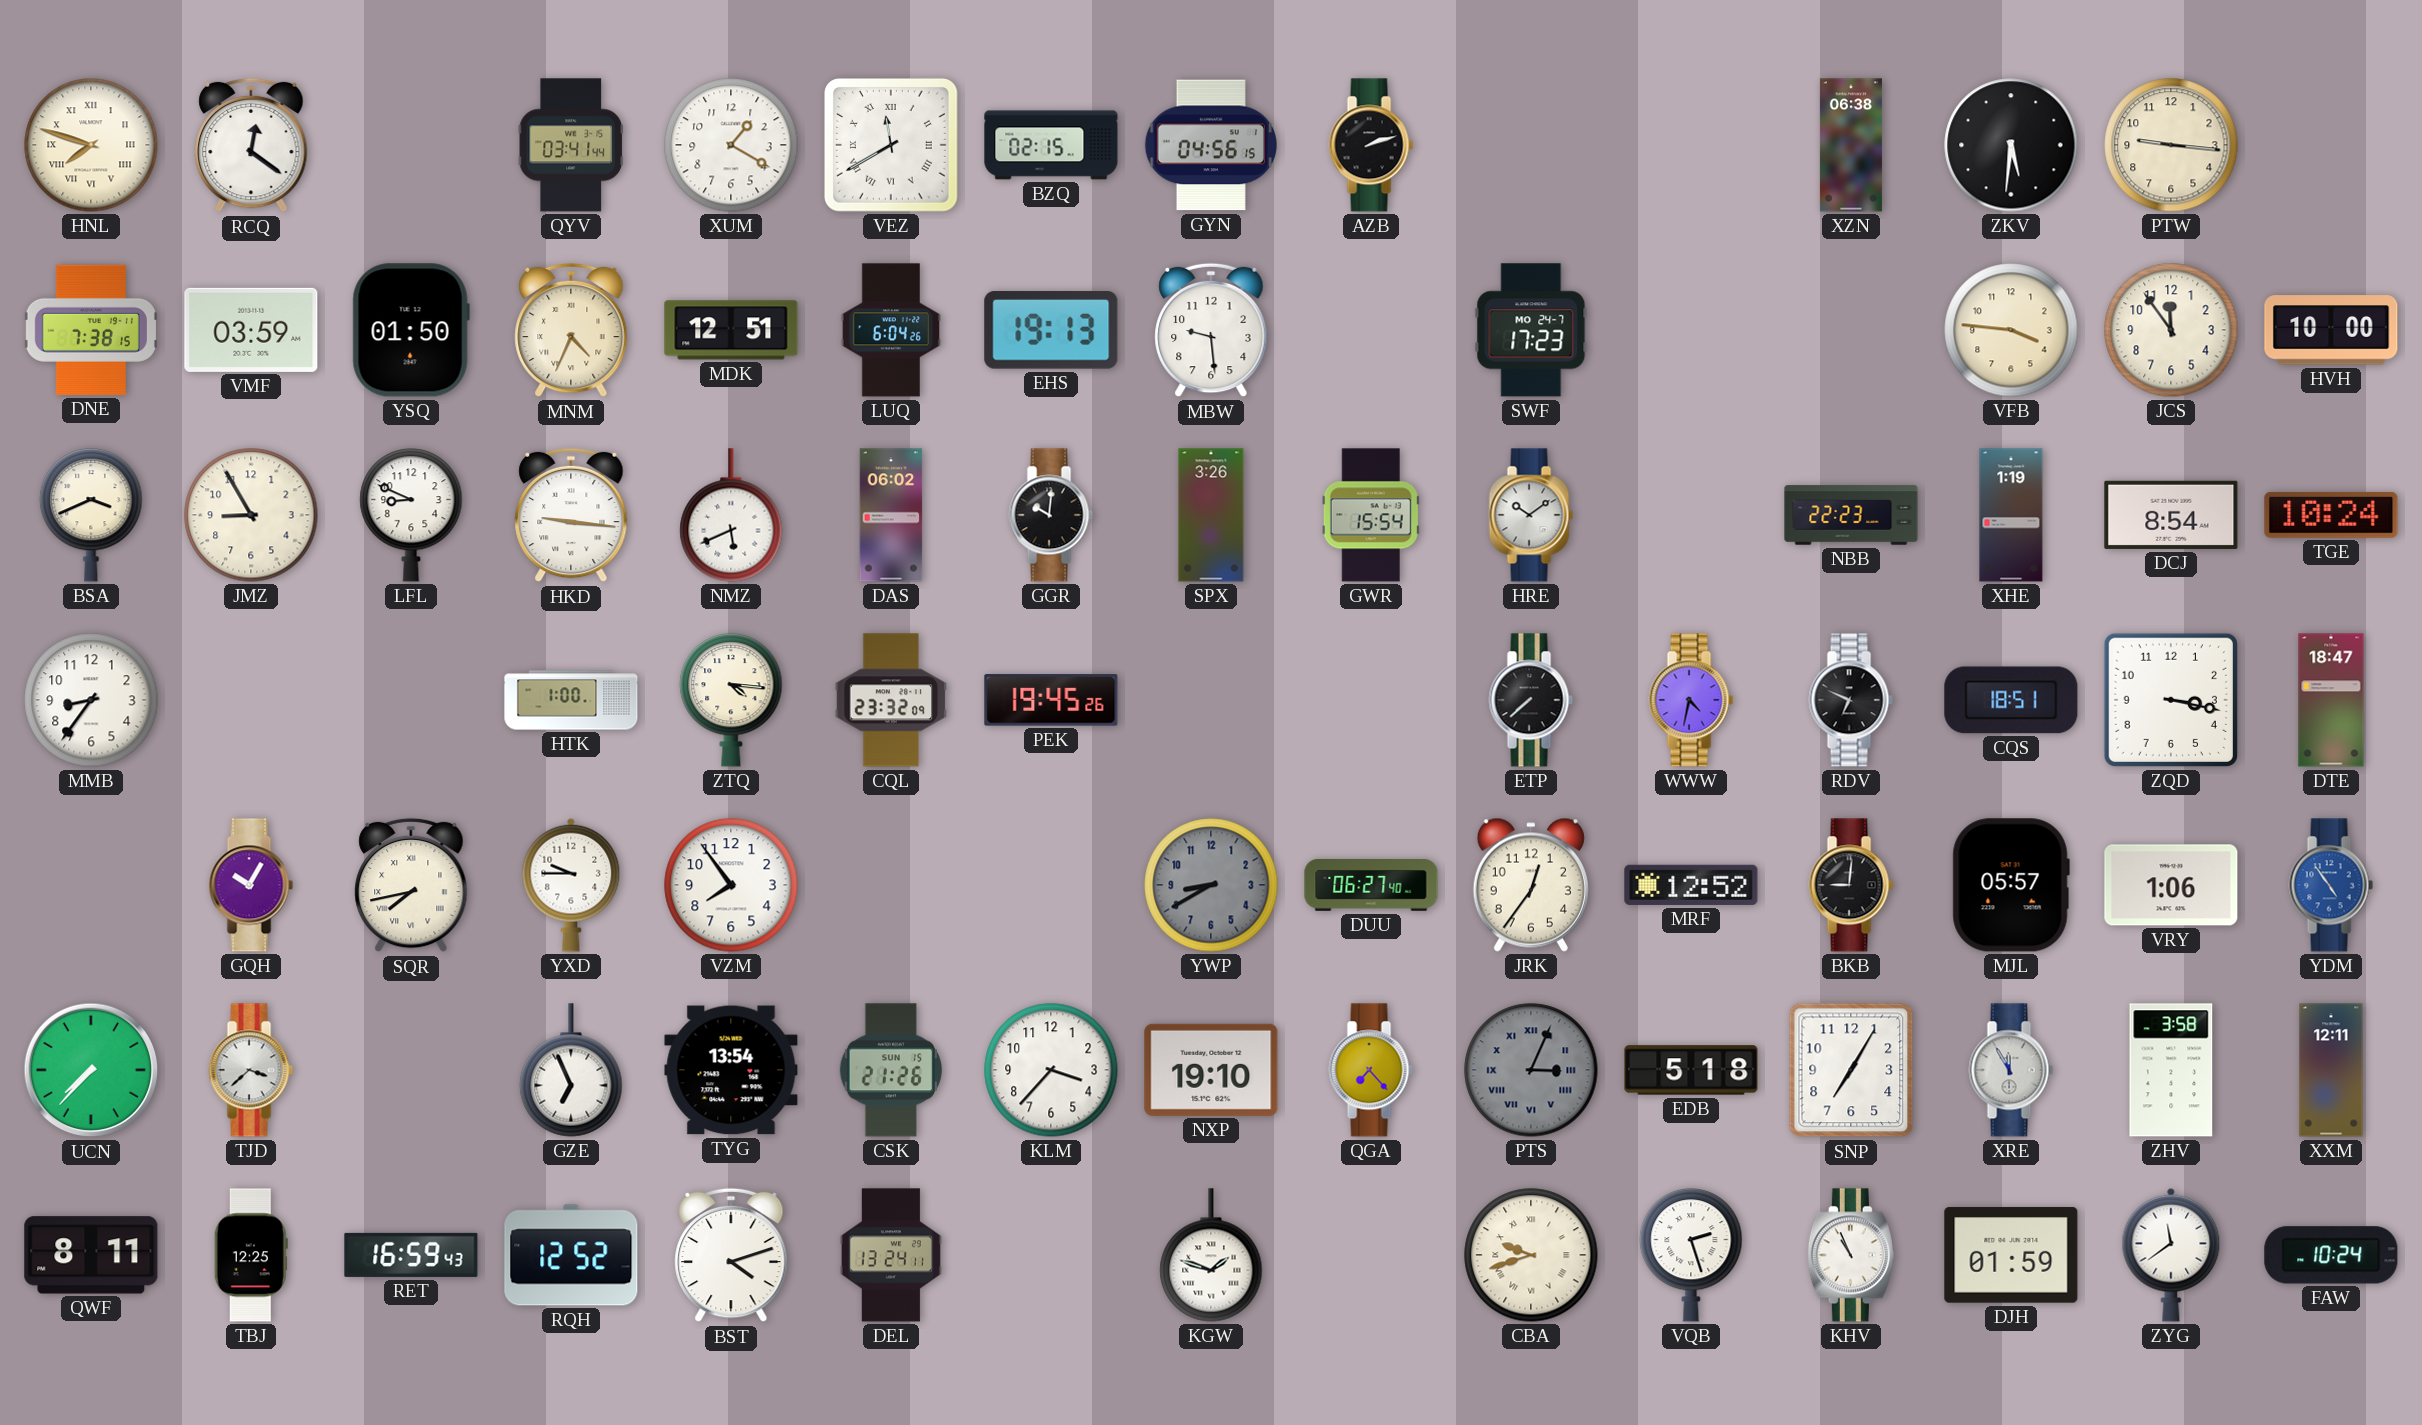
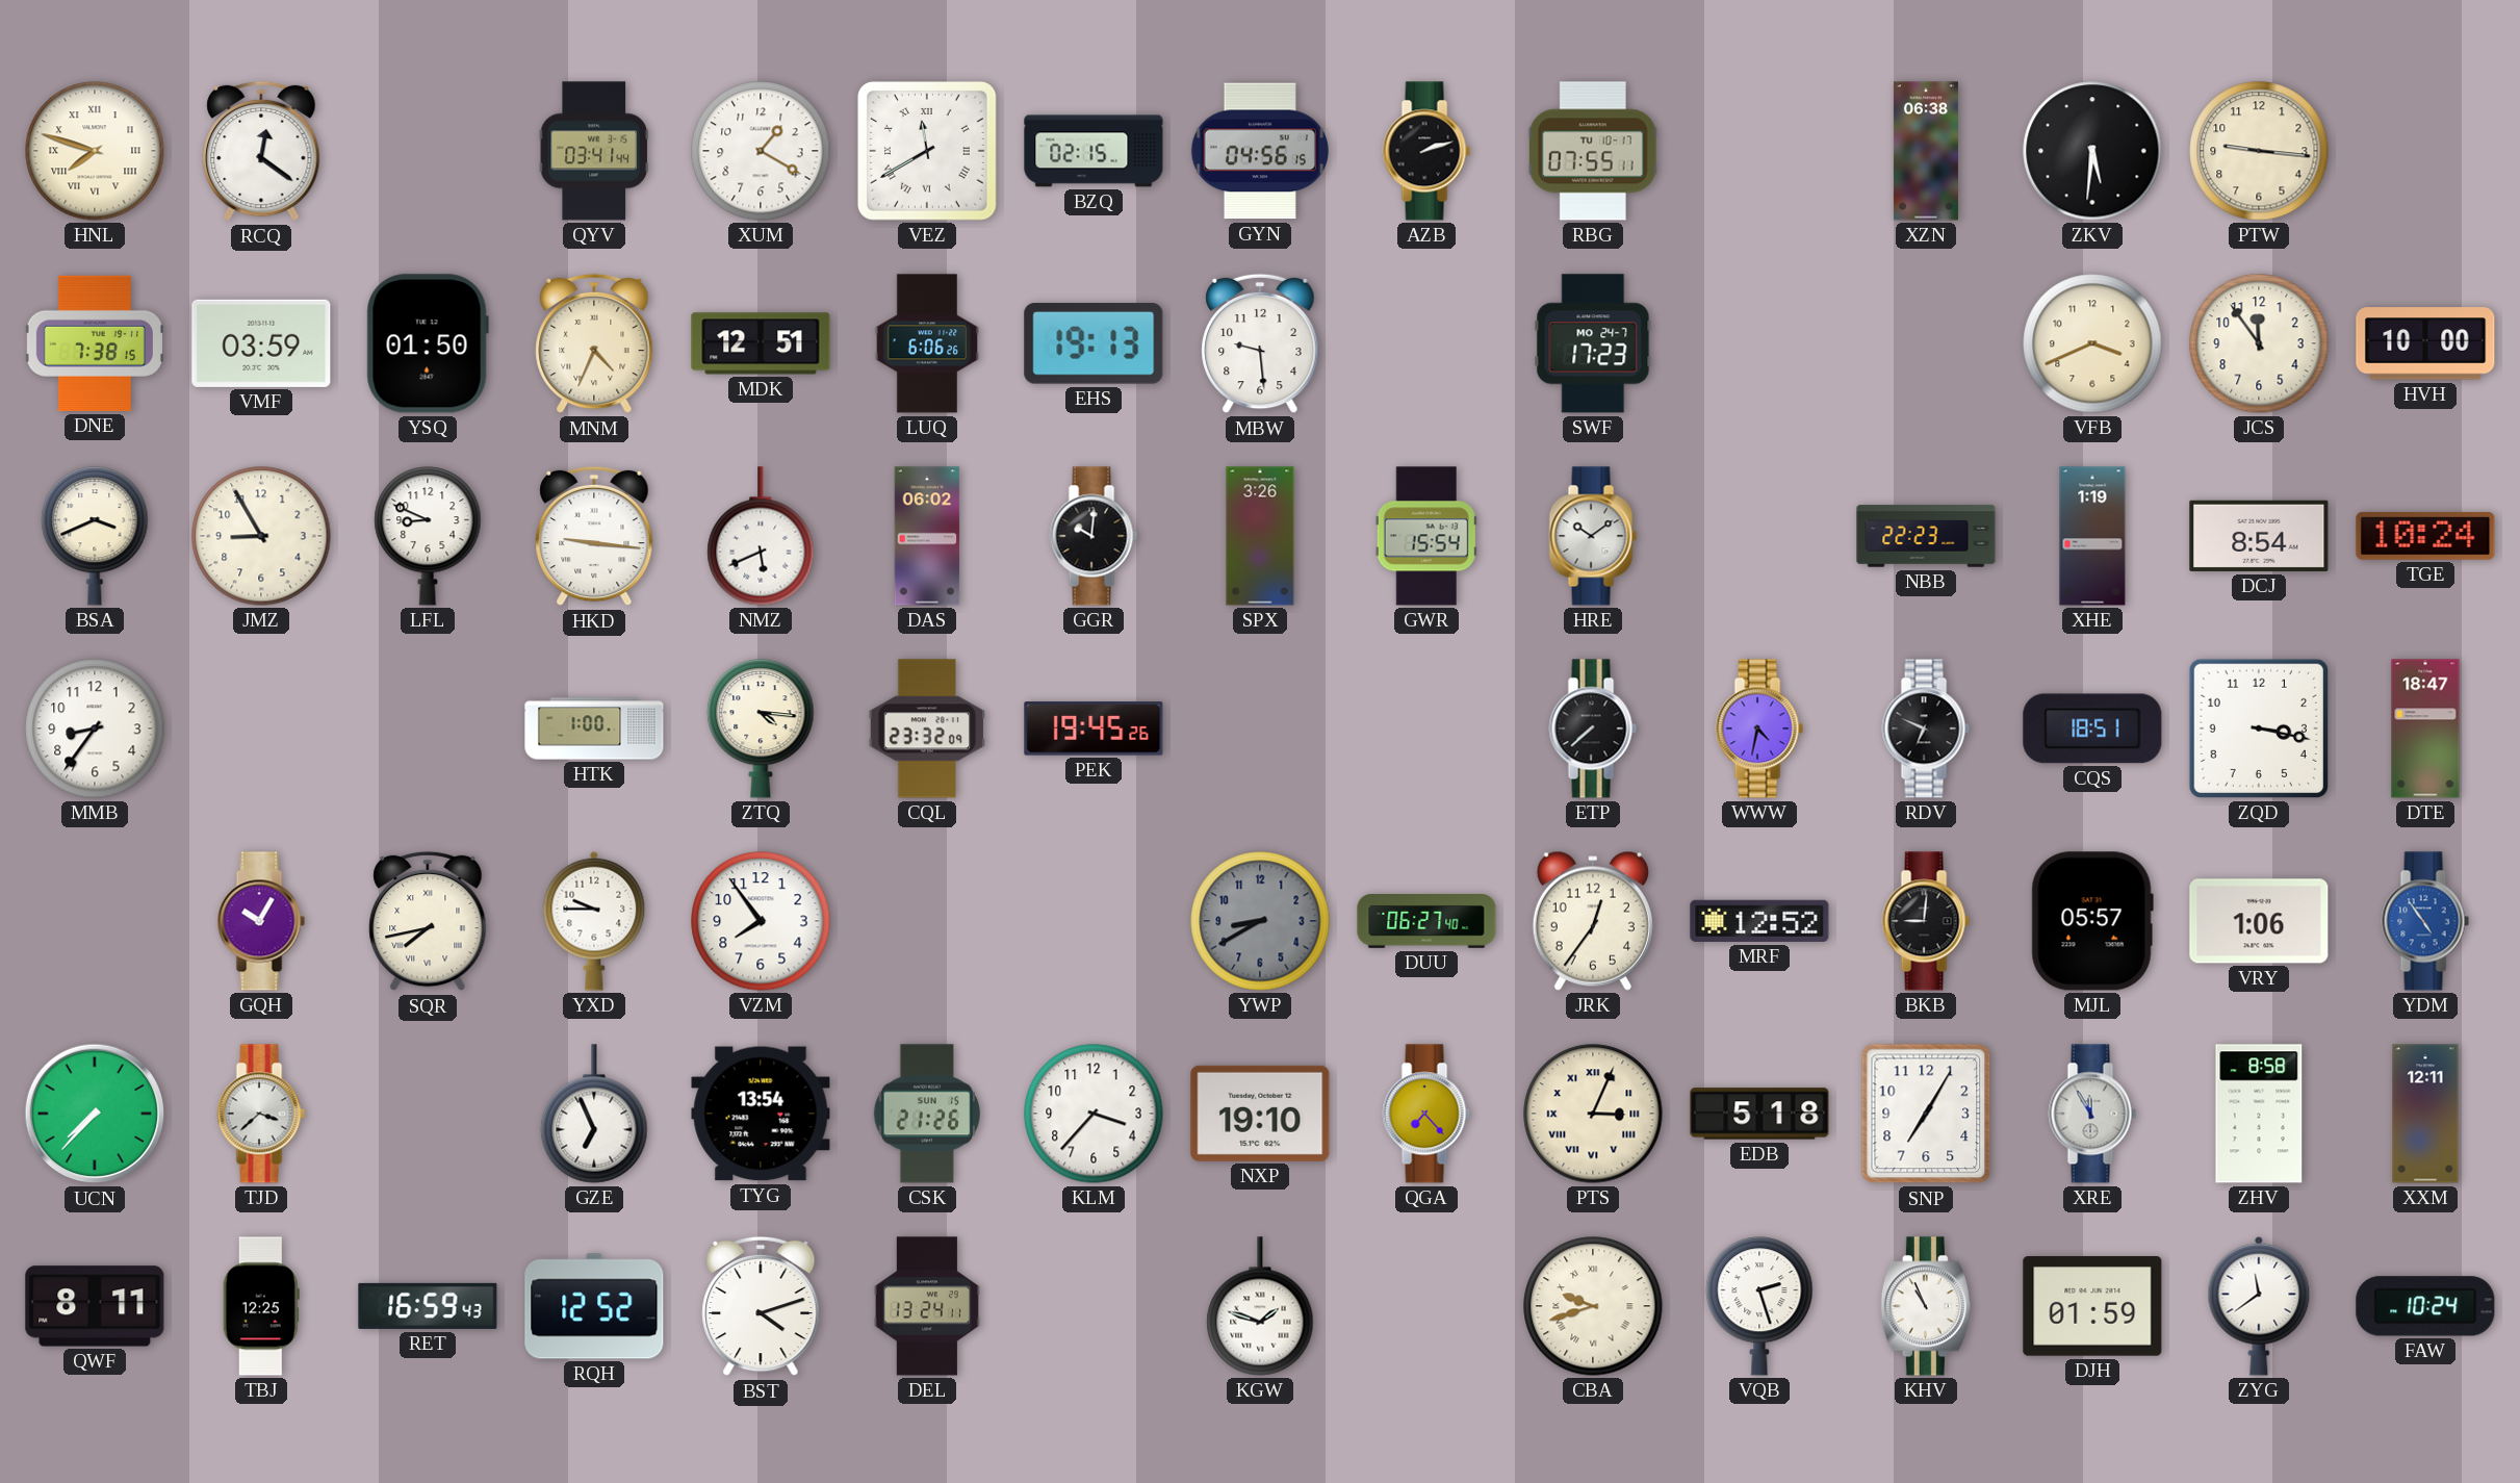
RBG: none -> 07:55 (1593, 151)
LUQ: 6:04 -> 6:06 (927, 343)
VFB: 3:46 -> 3:41 (2092, 343)
PTS dial: grey -> cream (1593, 1114)
ZHV: 3:58 -> 8:58 (2259, 1114)
